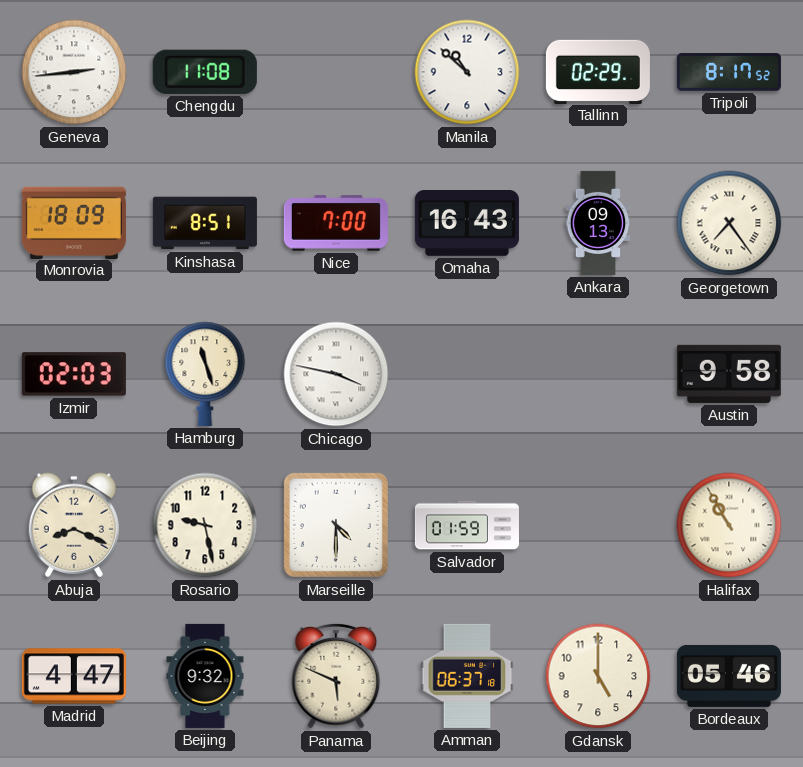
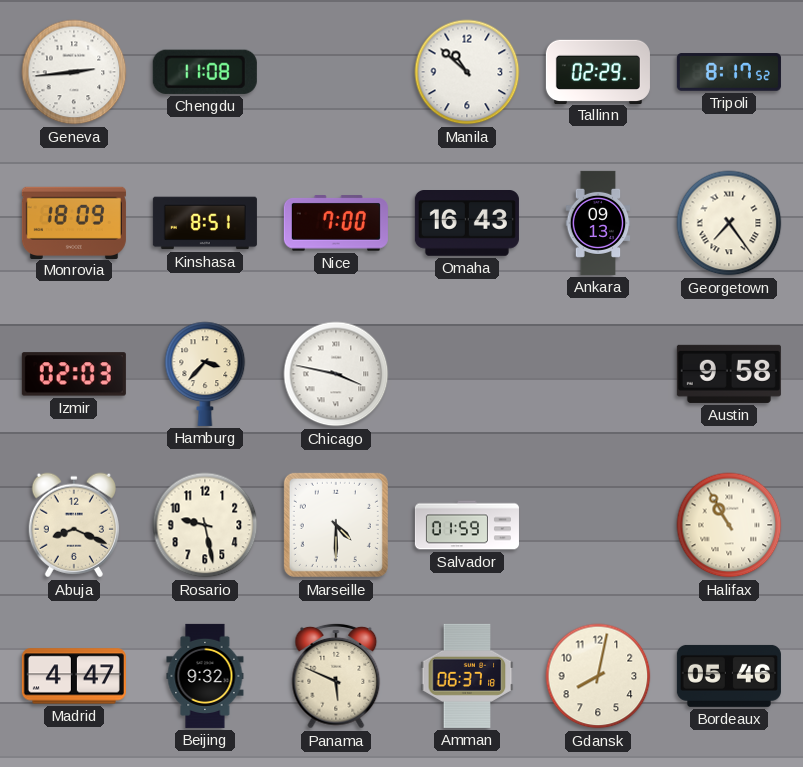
Hamburg: 11:27 -> 3:37 (205, 374)
Gdansk: 5:00 -> 8:02 (598, 676)
